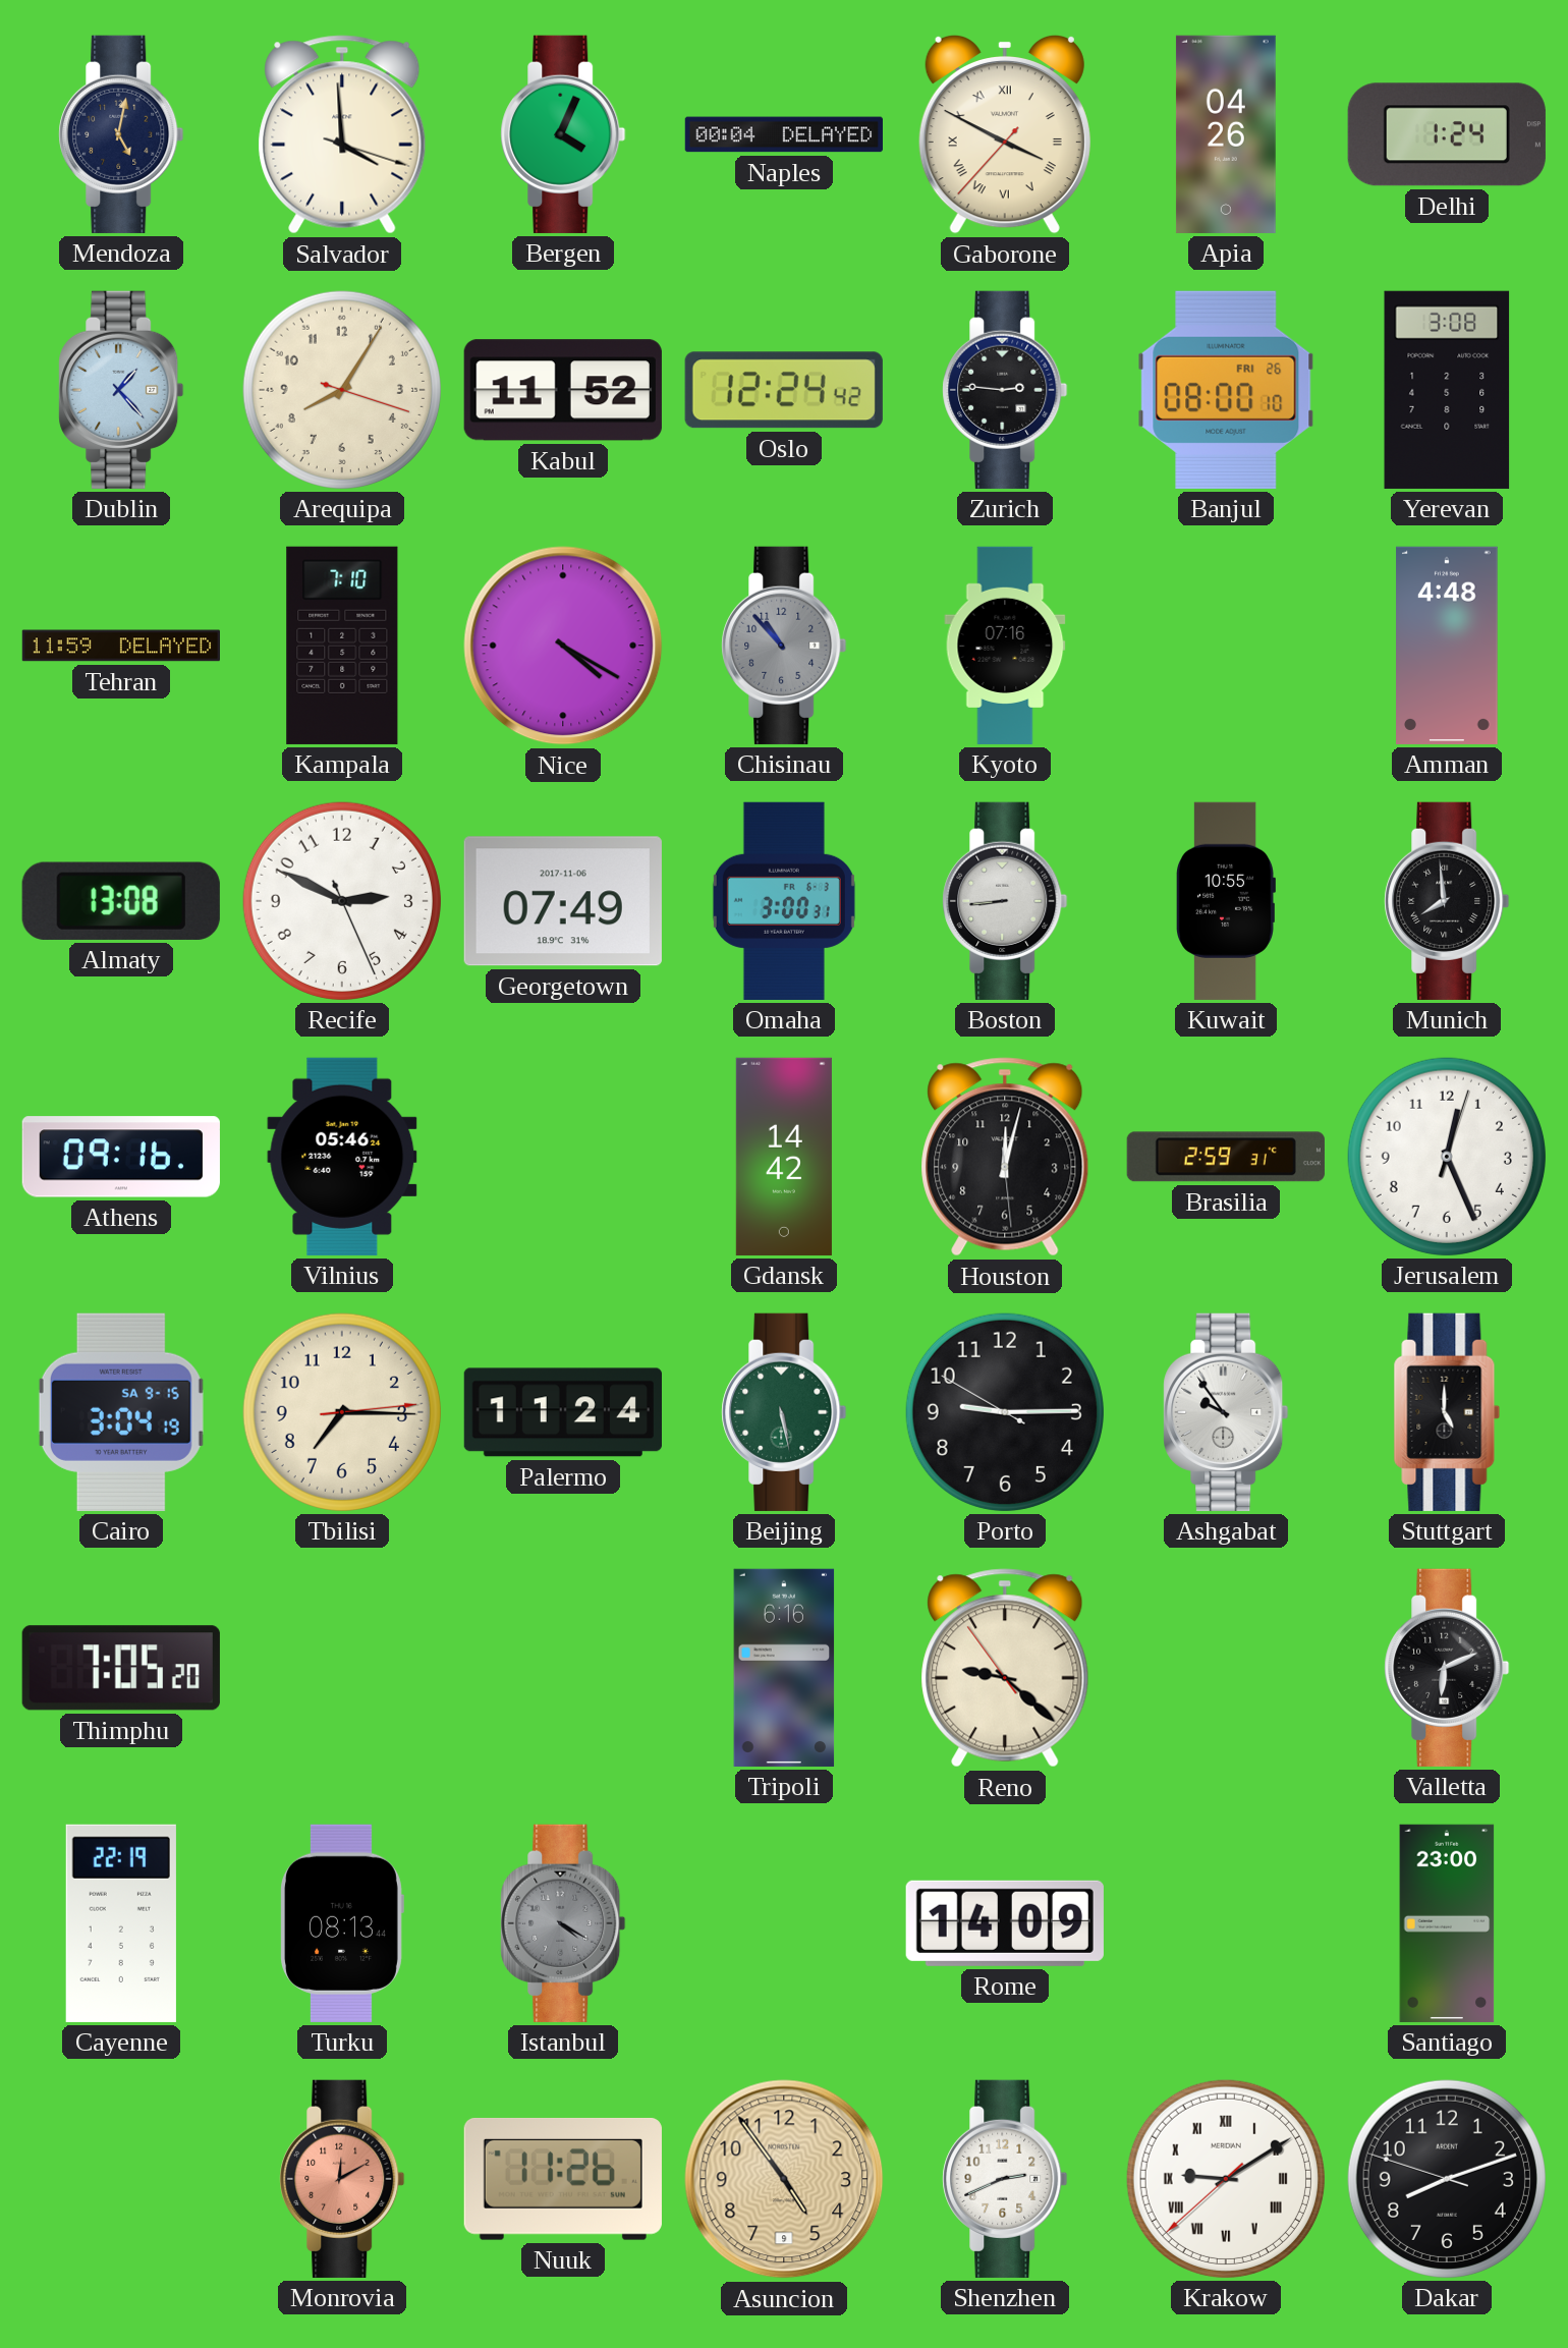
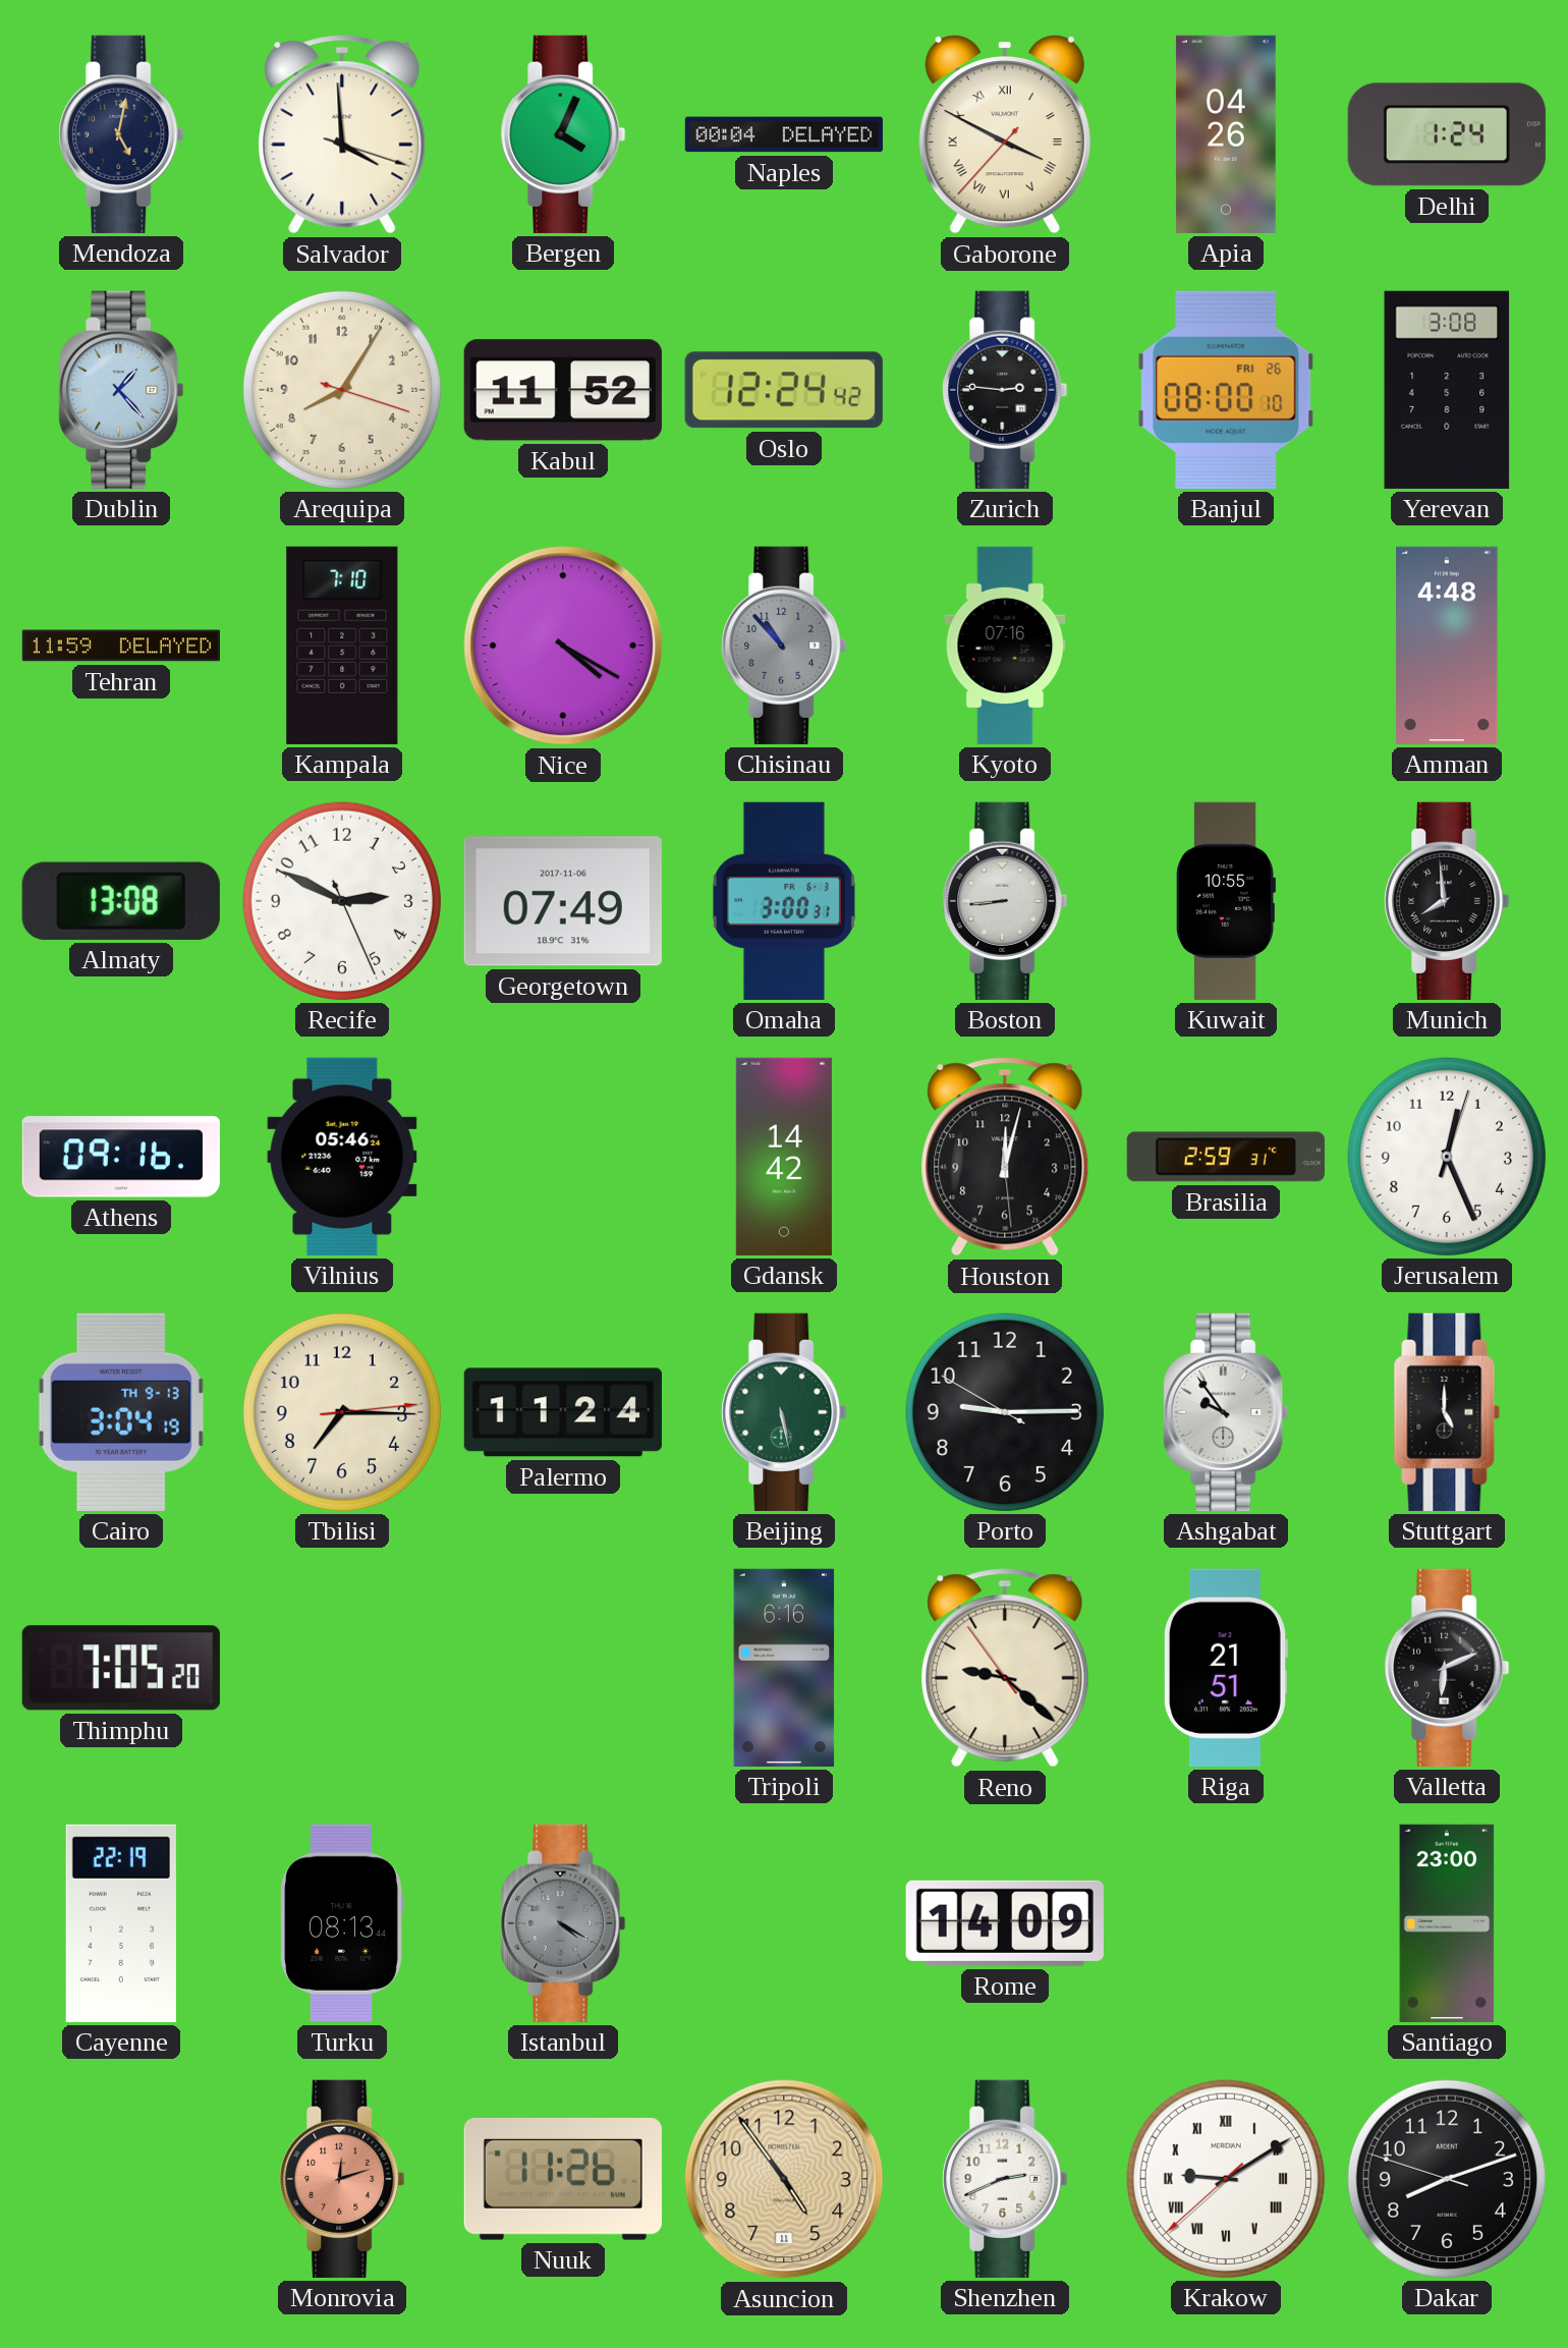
Cairo date: SA 9-15 -> TH 9-13 (121, 1412)
Riga: none -> 21:51 (1225, 1668)
Monrovia: 12:10 -> 12:12 (342, 2179)
Asuncion date: 9 -> 11 (784, 2179)
